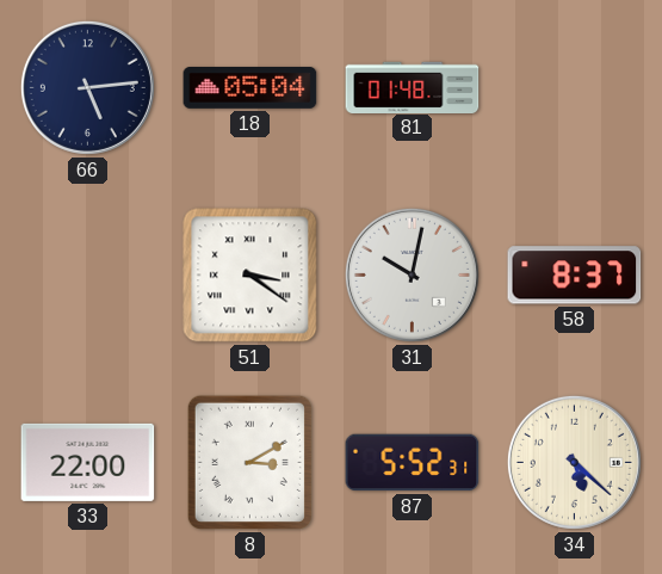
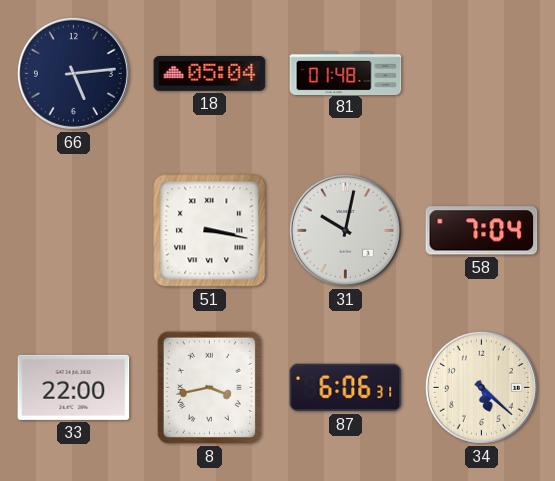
51: 3:21 -> 3:17 (210, 231)
58: 8:37 -> 7:04 (482, 231)
8: 3:10 -> 3:43 (209, 387)
87: 5:52 -> 6:06 (346, 388)
